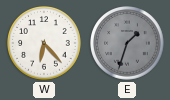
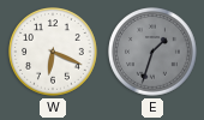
W: 6:23 -> 6:19 (53, 52)
